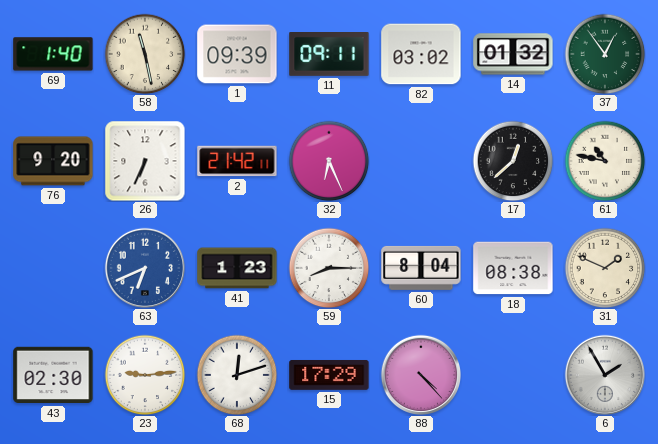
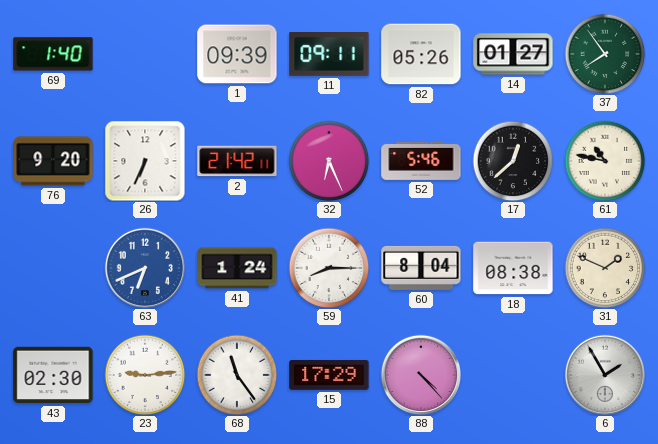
58: 11:28 -> none (145, 54)
82: 03:02 -> 05:26 (421, 54)
14: 01:32 -> 01:27 (513, 54)
37: 12:54 -> 7:54 (605, 54)
52: none -> 5:46 (421, 161)
41: 1:23 -> 1:24 (237, 268)
68: 12:12 -> 11:24 (237, 375)
